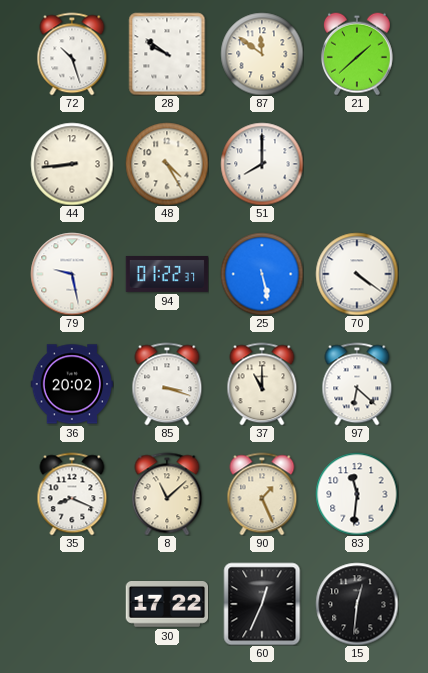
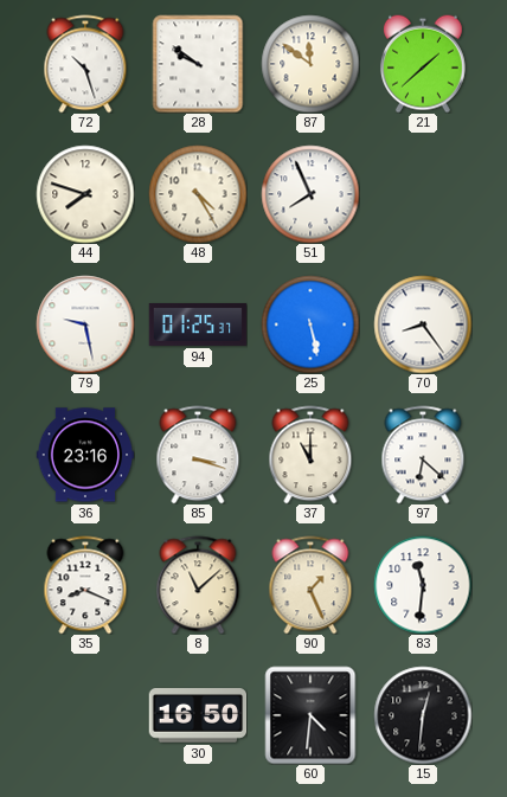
44: 8:44 -> 7:48 (85, 194)
51: 8:00 -> 7:56 (310, 194)
94: 01:22 -> 01:25 (198, 326)
70: 4:21 -> 8:24 (423, 324)
36: 20:02 -> 23:16 (85, 455)
30: 17:22 -> 16:50 (198, 716)
60: 12:34 -> 4:31 (310, 715)
